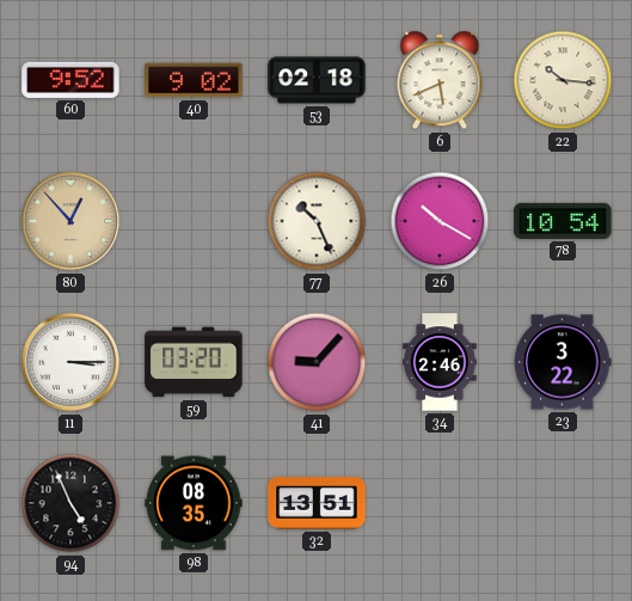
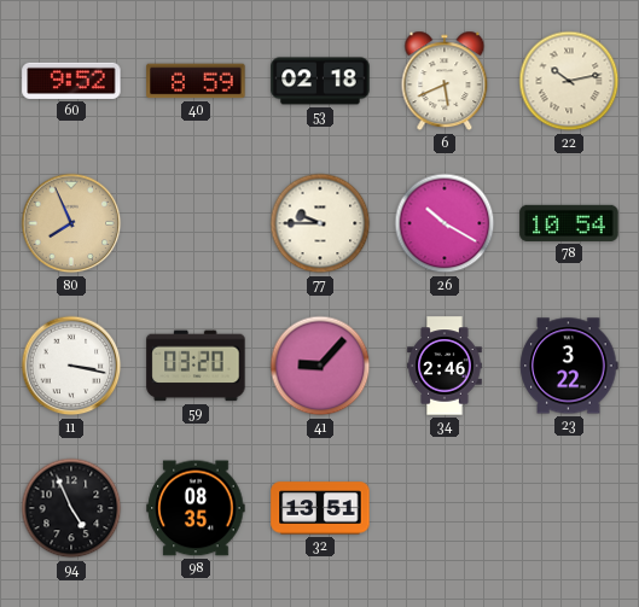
40: 9:02 -> 8:59 (196, 81)
22: 10:16 -> 10:13 (569, 81)
80: 12:53 -> 7:56 (71, 223)
77: 10:26 -> 9:45 (320, 223)
11: 3:15 -> 3:17 (71, 366)
